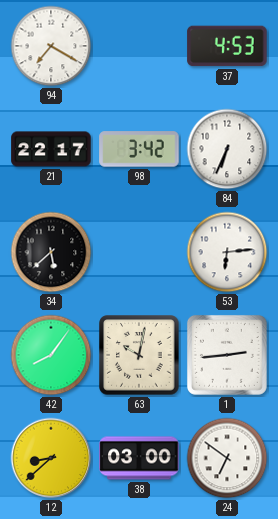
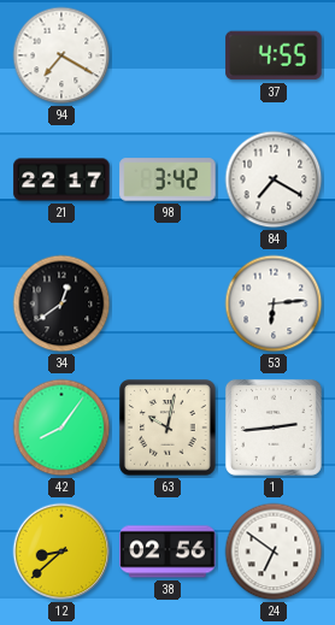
37: 4:53 -> 4:55 (274, 55)
84: 6:34 -> 7:20 (274, 179)
34: 5:38 -> 12:39 (61, 303)
38: 03:00 -> 02:56 (167, 552)
